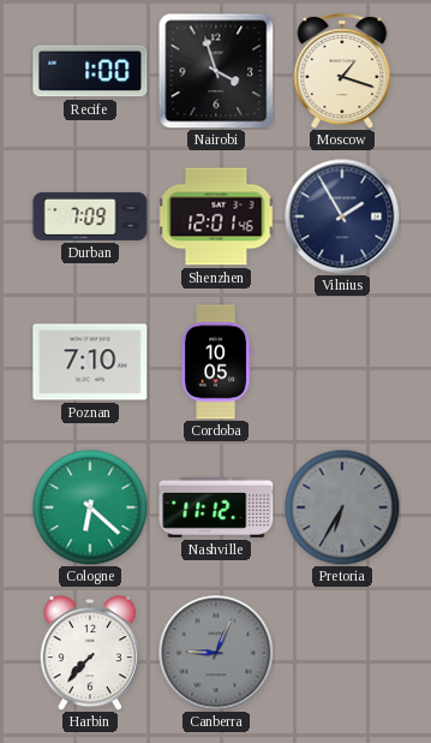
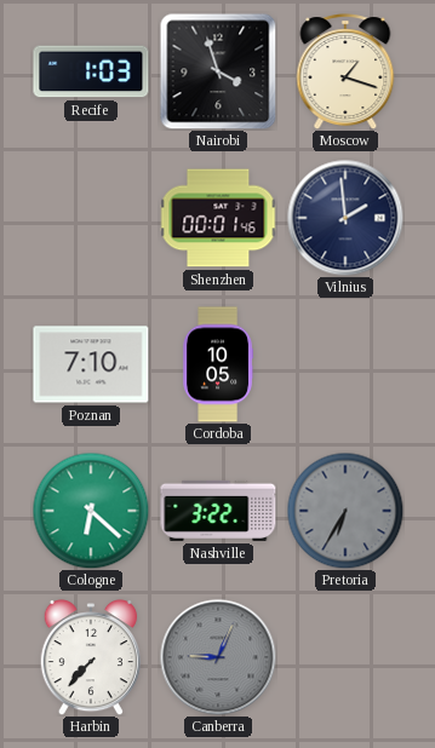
Recife: 1:00 -> 1:03 (91, 71)
Durban: 7:09 -> none (90, 216)
Shenzhen: 12:01 -> 00:01 (218, 218)
Vilnius: 1:55 -> 1:59 (345, 218)
Nashville: 11:12 -> 3:22 (218, 511)
